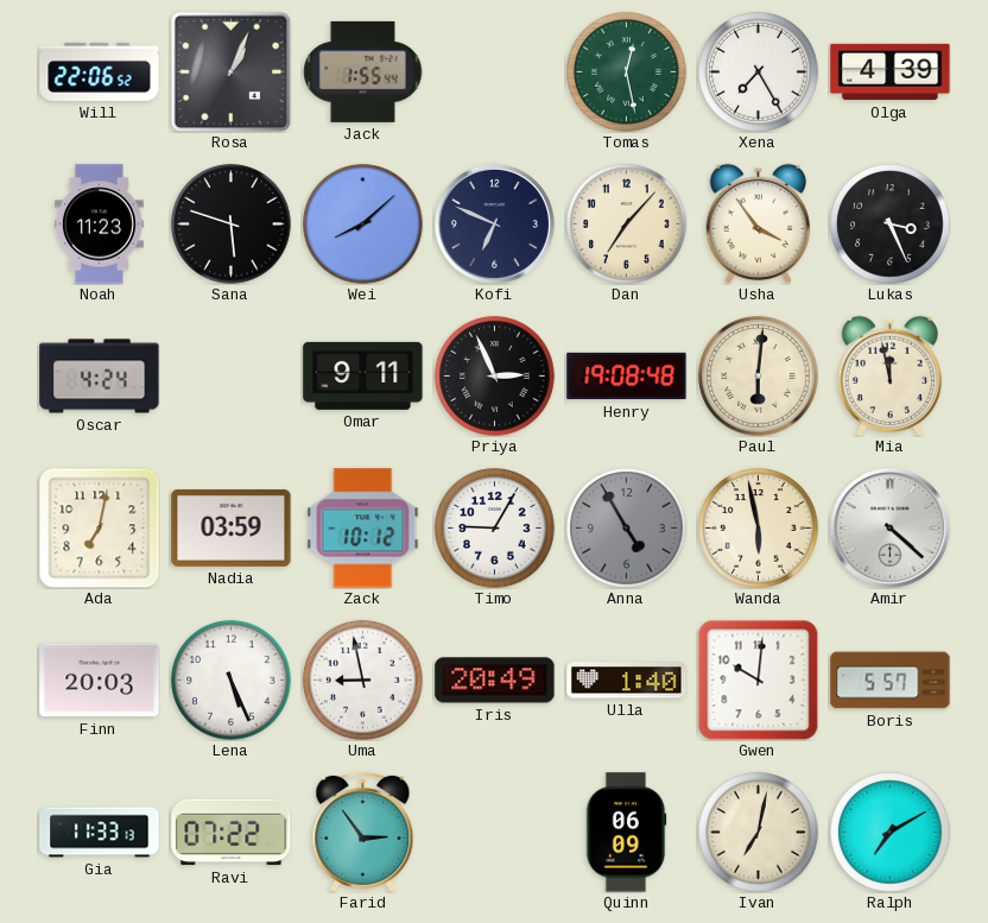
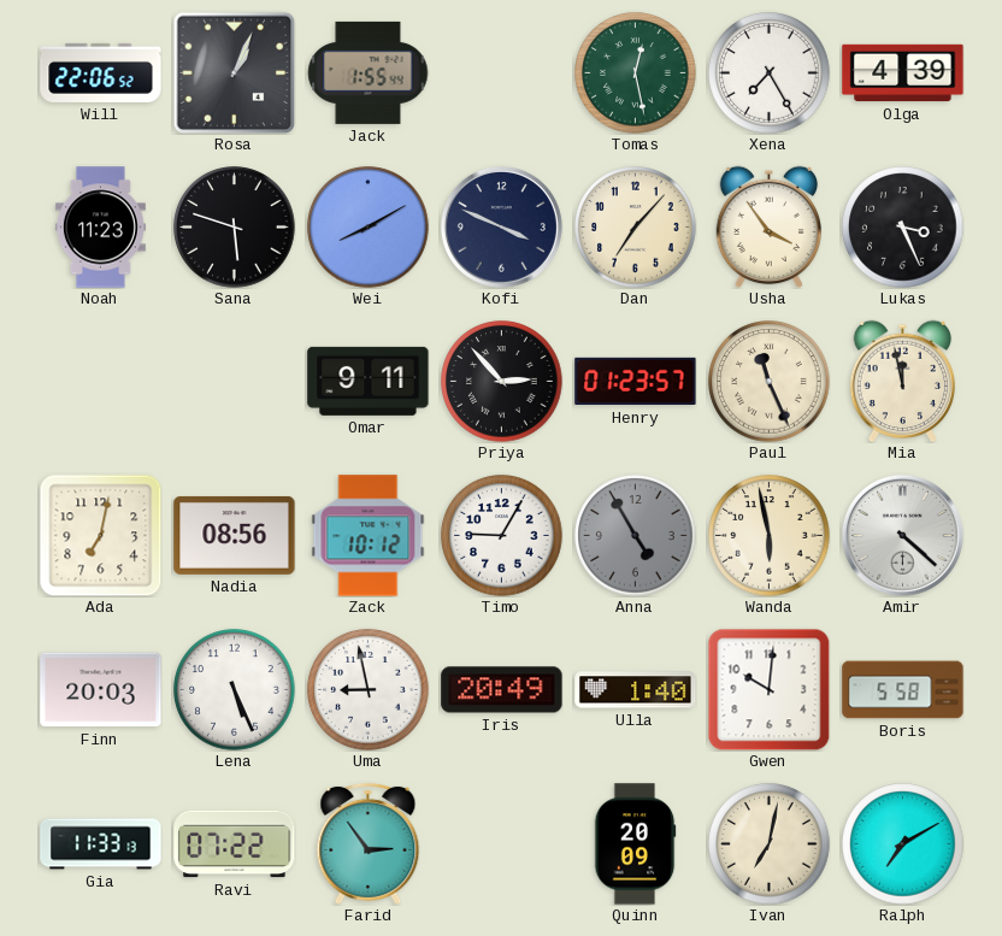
Wei: 8:08 -> 8:10 (369, 228)
Kofi: 6:49 -> 3:49 (501, 226)
Oscar: 4:24 -> none (100, 377)
Priya: 2:56 -> 2:53 (502, 382)
Henry: 19:08 -> 01:23 (636, 382)
Paul: 6:01 -> 11:26 (770, 382)
Nadia: 03:59 -> 08:56 (235, 535)
Boris: 5:57 -> 5:58 (903, 690)
Quinn: 06:09 -> 20:09 (635, 844)
